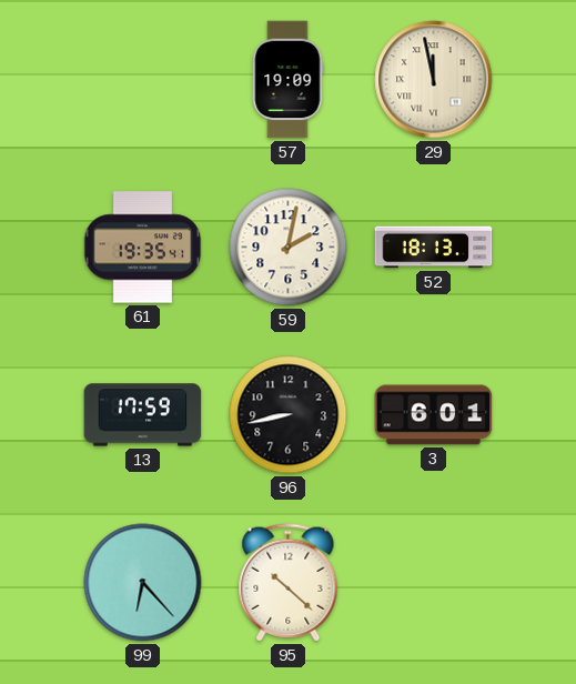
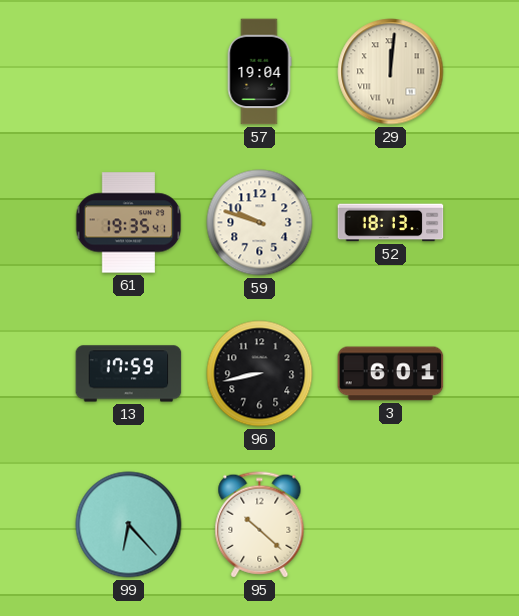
57: 19:09 -> 19:04 (259, 72)
29: 11:58 -> 12:01 (391, 72)
59: 2:02 -> 9:48 (260, 223)
